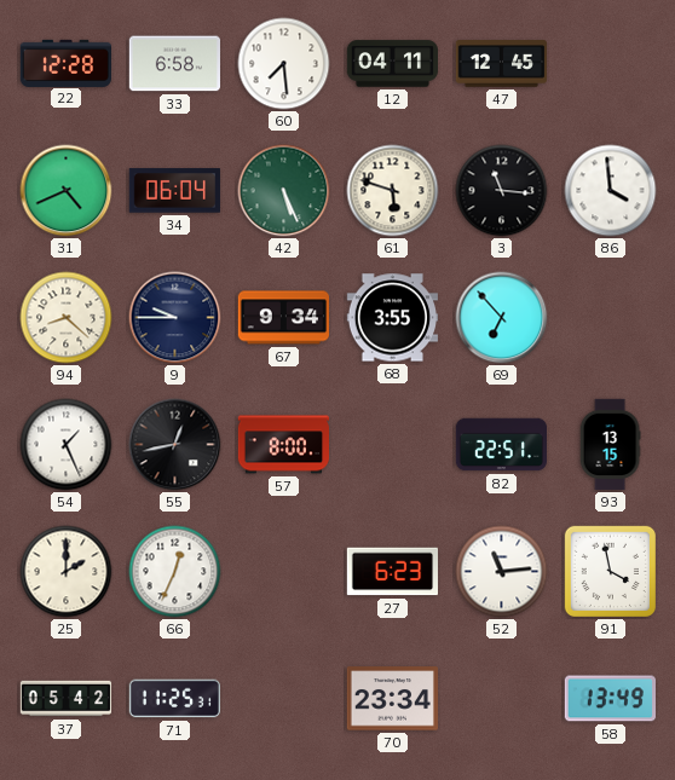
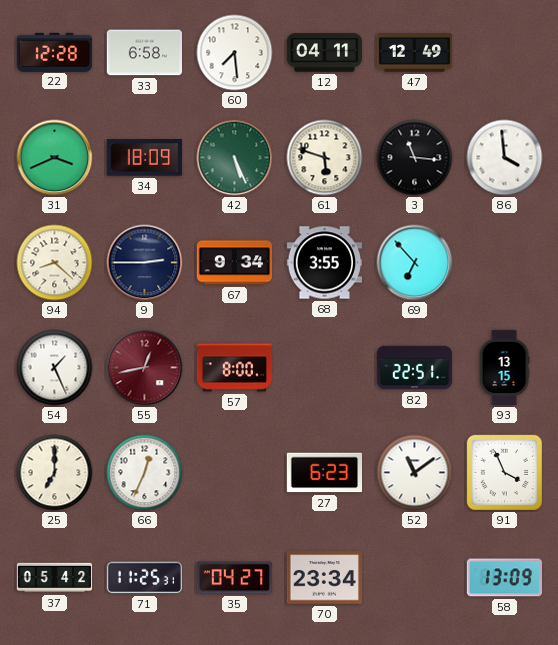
47: 12:45 -> 12:49 (414, 53)
31: 4:41 -> 3:41 (55, 158)
34: 06:04 -> 18:09 (144, 158)
9: 9:45 -> 2:45 (145, 263)
55 dial: black -> burgundy (145, 368)
25: 2:00 -> 7:00 (55, 473)
52: 11:14 -> 11:09 (415, 473)
91: 3:58 -> 3:56 (504, 472)
35: none -> 04:27 (234, 578)
58: 13:49 -> 13:09 (504, 578)
